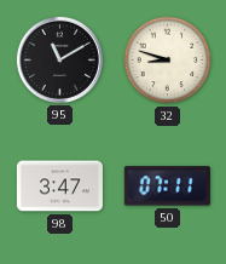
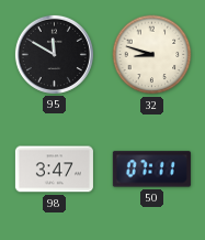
95: 11:10 -> 11:50 (54, 54)
